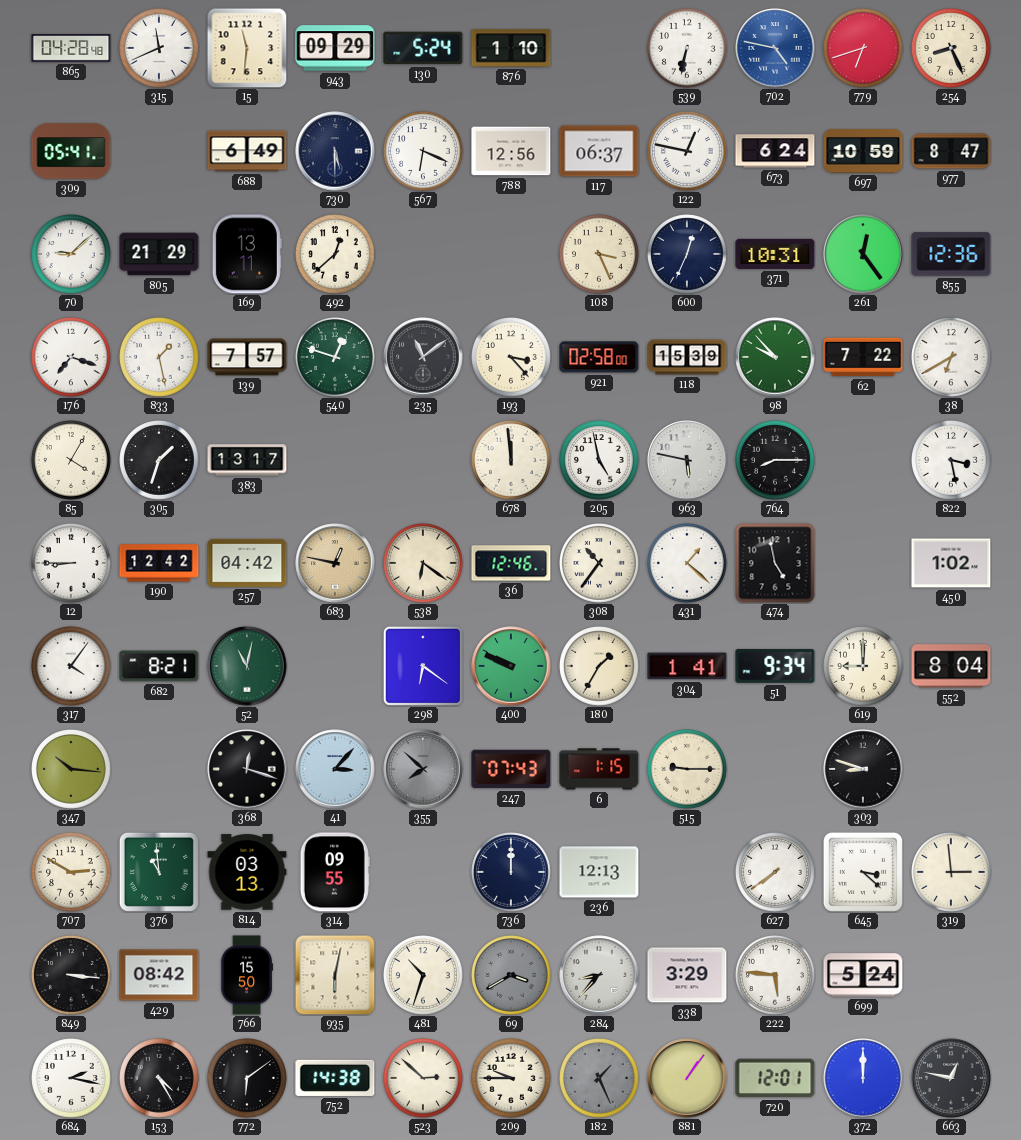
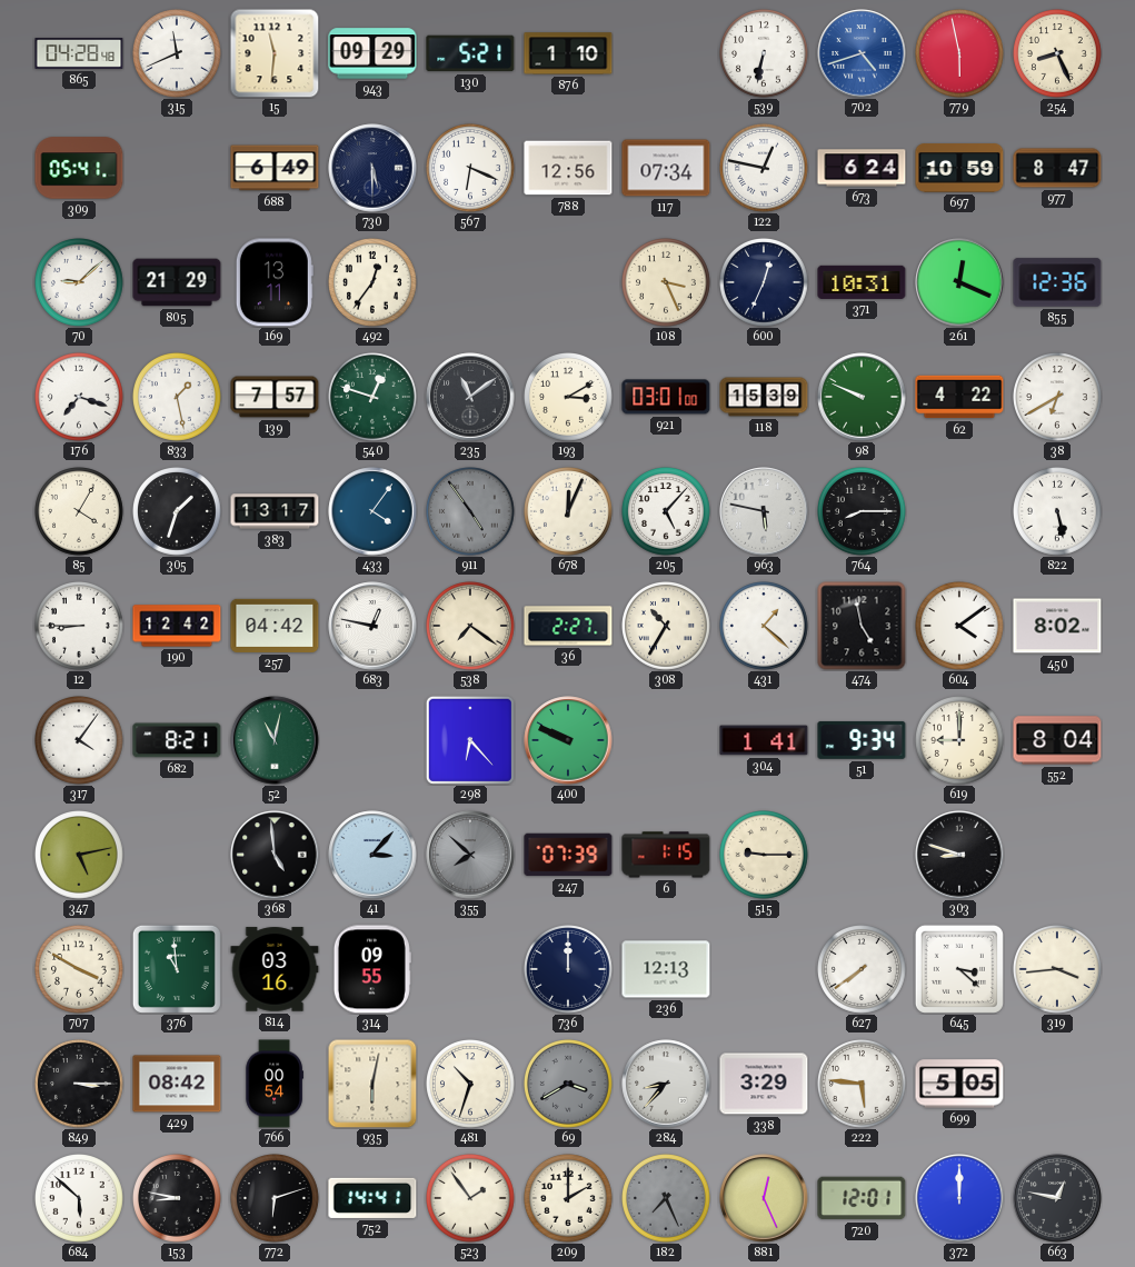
130: 5:24 -> 5:21 (470, 53)
702: 4:47 -> 4:42 (862, 53)
779: 6:42 -> 5:58 (960, 54)
117: 06:37 -> 07:34 (666, 168)
492: 12:38 -> 12:36 (374, 283)
261: 12:24 -> 12:19 (959, 282)
193: 3:23 -> 3:10 (569, 398)
921: 02:58 -> 03:01 (666, 397)
98: 9:53 -> 9:49 (862, 397)
62: 7:22 -> 4:22 (959, 397)
433: none -> 4:06 (372, 511)
911: none -> 4:54 (471, 512)
678: 11:59 -> 12:04 (569, 512)
205: 4:58 -> 5:07 (667, 512)
822: 3:28 -> 5:28 (1058, 512)
683 dial: champagne -> white (372, 626)
538: 6:21 -> 7:21 (471, 627)
36: 12:46 -> 2:27 (568, 626)
308: 10:36 -> 10:35 (667, 627)
604: none -> 4:09 (960, 627)
450: 1:02 -> 8:02 (1057, 626)
298: 6:21 -> 6:23 (470, 740)
180: 1:35 -> none (600, 667)
347: 10:16 -> 5:13 (80, 856)
368: 12:18 -> 4:59 (275, 855)
247: 07:43 -> 07:39 (568, 855)
707: 2:50 -> 3:50 (80, 970)
814: 03:13 -> 03:16 (275, 969)
319: 2:59 -> 3:44 (1058, 970)
849: 3:16 -> 3:15 (80, 1085)
766: 15:50 -> 00:54 (275, 1084)
699: 5:24 -> 5:05 (959, 1084)
684: 2:17 -> 5:52 (80, 1199)
153: 4:25 -> 8:47 (178, 1199)
772: 6:09 -> 6:12 (276, 1199)
752: 14:38 -> 14:41 (372, 1198)
523: 2:52 -> 1:54 (471, 1199)
209: 9:45 -> 2:00 (569, 1199)
182: 1:26 -> 7:26 (667, 1199)
881: 1:06 -> 12:26 (764, 1198)
